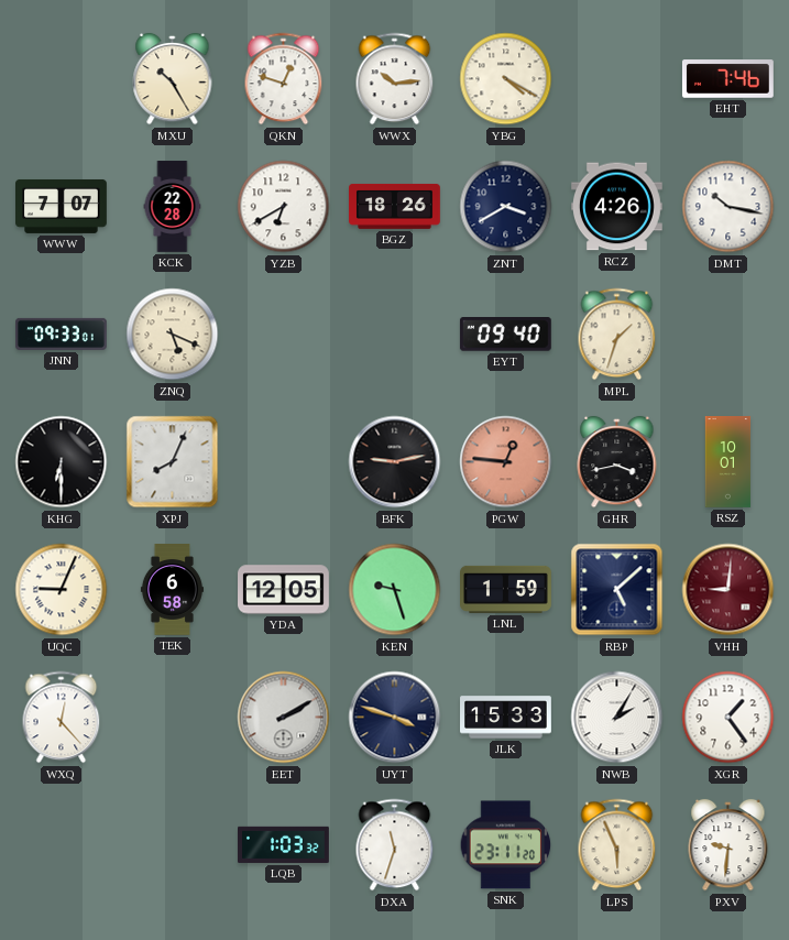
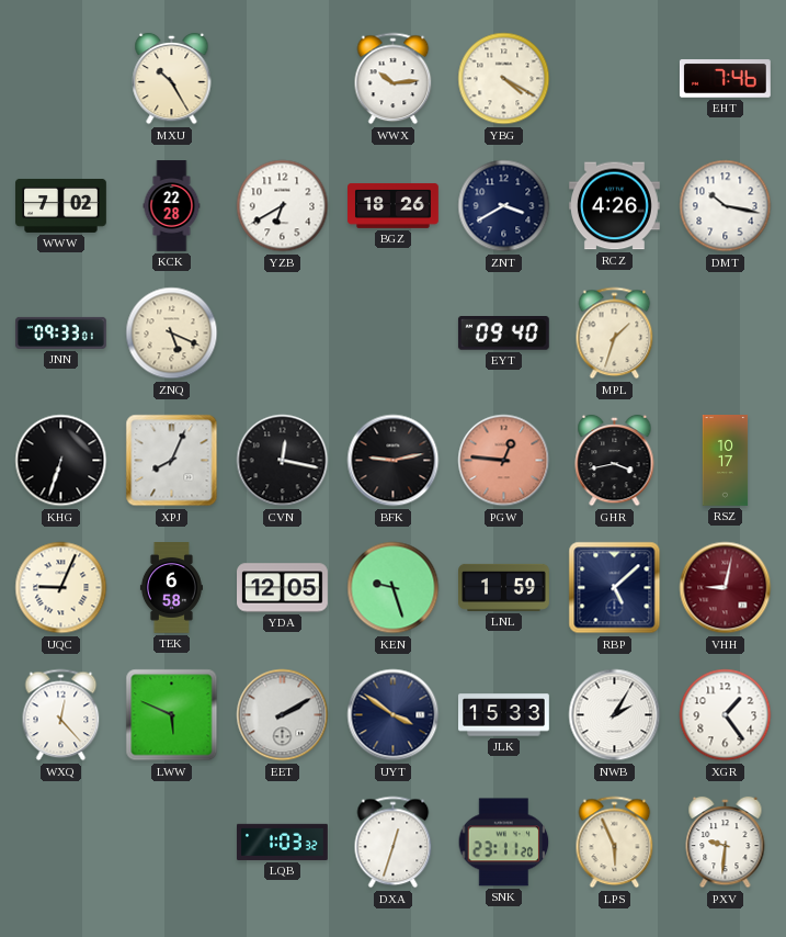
QKN: 12:48 -> none (284, 79)
WWW: 7:07 -> 7:02 (61, 205)
KHG: 6:30 -> 6:33 (61, 461)
CVN: none -> 12:17 (283, 461)
RSZ: 10:01 -> 10:17 (726, 461)
VHH: 9:01 -> 9:02 (726, 588)
LWW: none -> 5:49 (172, 715)
UYT: 3:48 -> 3:51 (394, 715)
DXA: 11:33 -> 12:33 (394, 843)
